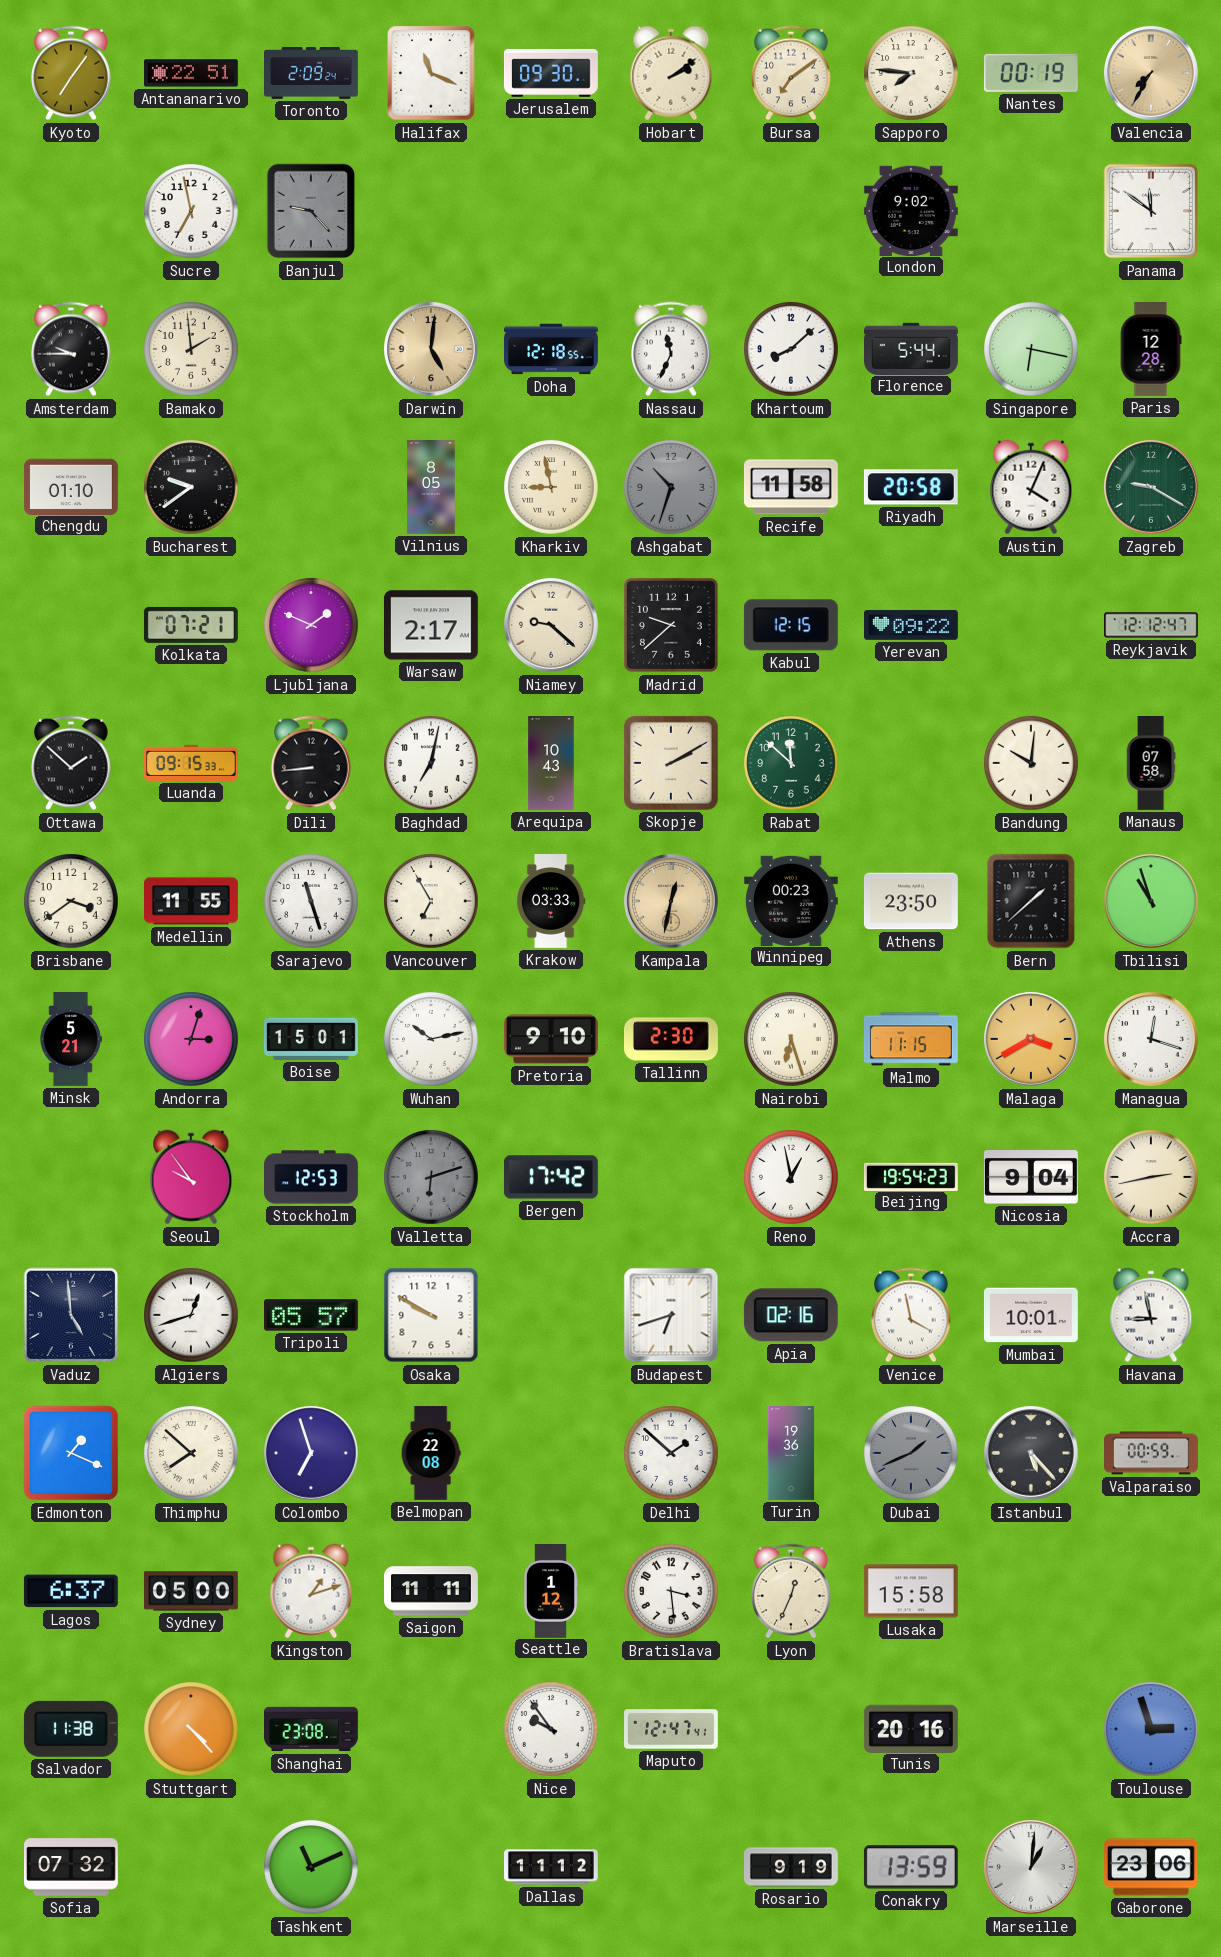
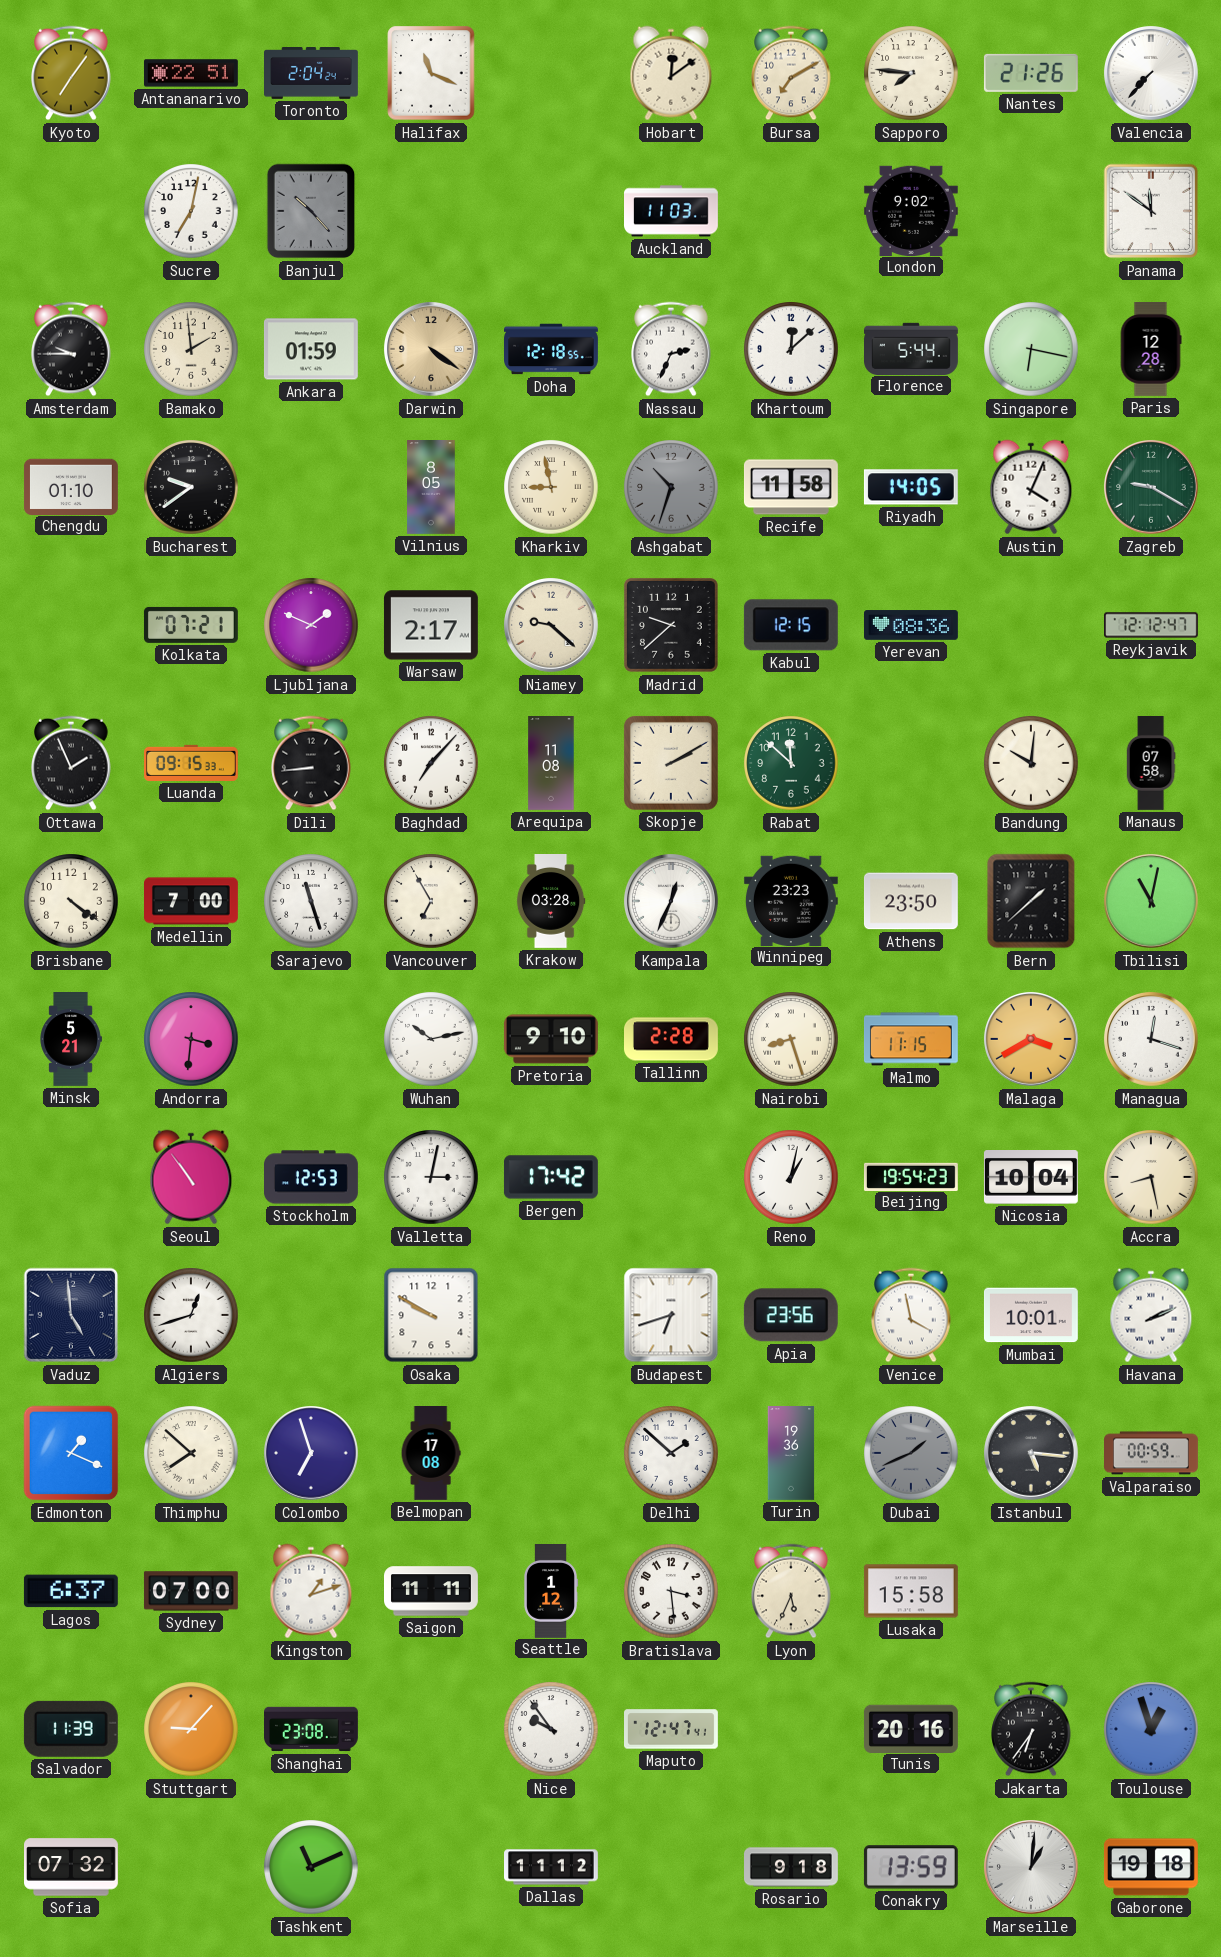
Toronto: 2:09 -> 2:04 (312, 74)
Jerusalem: 09:30 -> none (551, 73)
Hobart: 2:09 -> 12:09 (671, 73)
Bursa: 7:09 -> 7:10 (791, 73)
Nantes: 00:19 -> 21:26 (1031, 73)
Valencia: 7:35 -> 7:37 (1152, 74)
Valencia dial: champagne -> white (1152, 74)
Sucre: 6:58 -> 7:02 (191, 211)
Banjul: 9:23 -> 10:23 (311, 211)
Auckland: none -> 11:03 (672, 211)
Ankara: none -> 01:59 (311, 349)
Darwin: 5:01 -> 4:21 (432, 350)
Nassau: 11:34 -> 2:34 (671, 349)
Khartoum: 8:08 -> 12:08 (791, 349)
Riyadh: 20:58 -> 14:05 (911, 487)
Yerevan: 09:22 -> 08:36 (912, 625)
Ottawa: 1:52 -> 1:56 (71, 763)
Baghdad: 7:02 -> 7:07 (431, 763)
Arequipa: 10:43 -> 11:08 (551, 764)
Brisbane: 3:39 -> 4:21 (71, 901)
Medellin: 11:55 -> 7:00 (192, 901)
Krakow: 03:33 -> 03:28 (551, 902)
Kampala: 12:32 -> 12:34 (672, 902)
Kampala dial: champagne -> white (672, 902)
Winnipeg: 00:23 -> 23:23 (791, 900)
Tbilisi: 10:57 -> 11:02 (1152, 902)
Andorra: 3:03 -> 3:31 (191, 1039)
Boise: 15:01 -> none (312, 1039)
Tallinn: 2:30 -> 2:28 (672, 1039)
Nairobi: 6:27 -> 8:27 (791, 1039)
Seoul: 9:54 -> 10:54 (191, 1177)
Valletta: 6:12 -> 3:02 (431, 1177)
Valletta dial: grey -> white (431, 1177)
Reno: 12:58 -> 1:02 (791, 1177)
Nicosia: 9:04 -> 10:04 (1031, 1177)
Accra: 2:43 -> 8:28 (1151, 1177)
Tripoli: 05:57 -> none (311, 1315)
Apia: 02:16 -> 23:56 (791, 1315)
Havana: 8:58 -> 2:11 (1151, 1315)
Belmopan: 22:08 -> 17:08 (431, 1454)
Istanbul: 5:23 -> 5:16 (1032, 1454)
Sydney: 05:00 -> 07:00 (191, 1591)
Lyon: 12:34 -> 5:34 (791, 1591)
Salvador: 11:38 -> 11:39 (71, 1729)
Stuttgart: 4:23 -> 9:07 (191, 1729)
Jakarta: none -> 6:36 (1031, 1729)
Toulouse: 2:57 -> 12:57 (1151, 1729)
Rosario: 9:19 -> 9:18 (792, 1867)
Gaborone: 23:06 -> 19:18 (1151, 1867)
